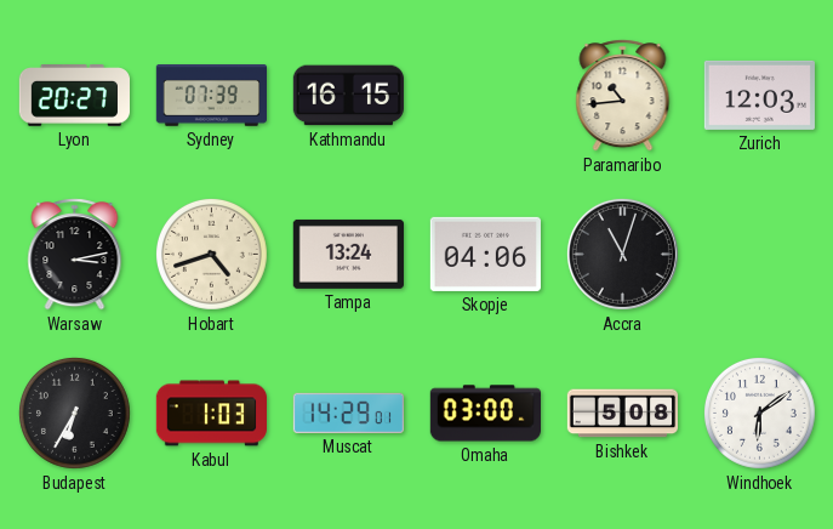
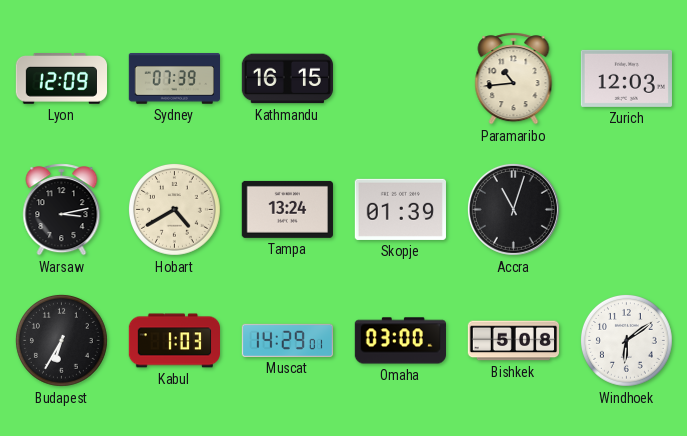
Lyon: 20:27 -> 12:09 (61, 79)
Hobart: 4:42 -> 4:40 (174, 209)
Skopje: 04:06 -> 01:39 (400, 209)
